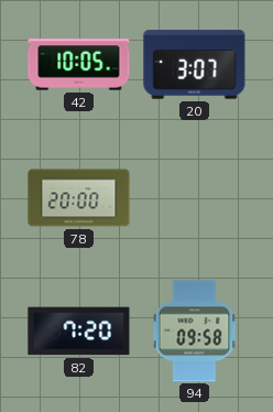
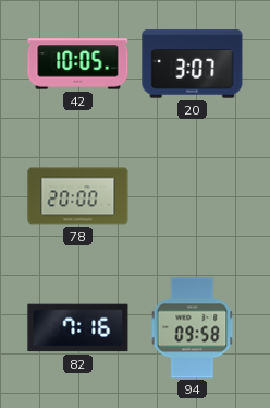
82: 7:20 -> 7:16 (78, 328)
